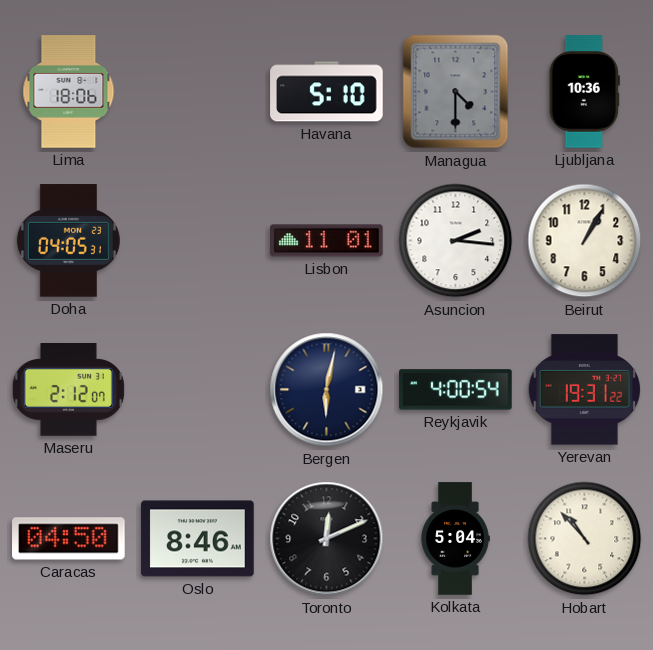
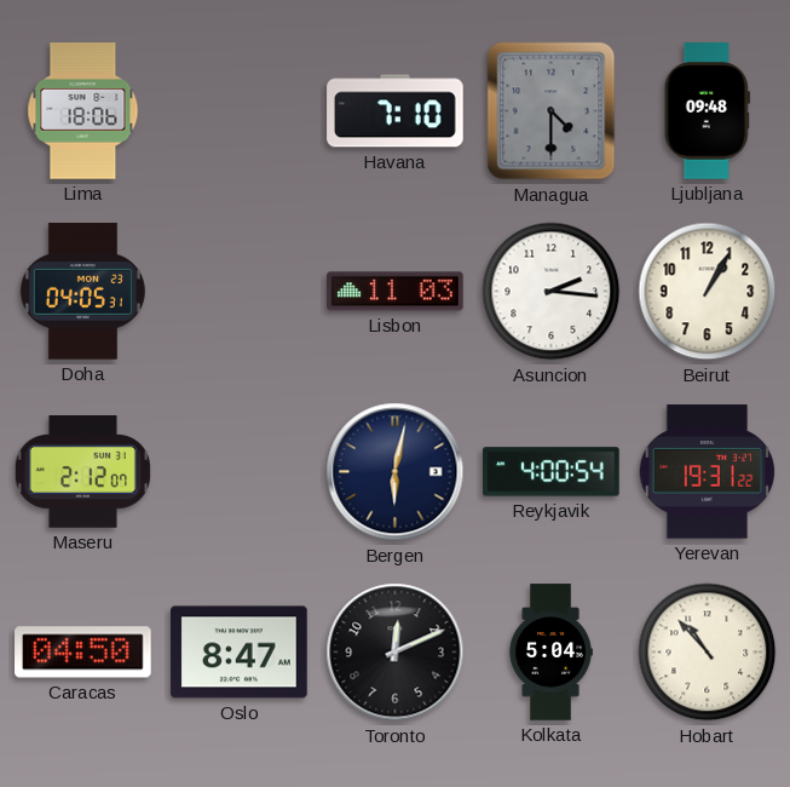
Havana: 5:10 -> 7:10 (396, 111)
Ljubljana: 10:36 -> 09:48 (707, 111)
Lisbon: 11:01 -> 11:03 (396, 292)
Oslo: 8:46 -> 8:47 (240, 653)
